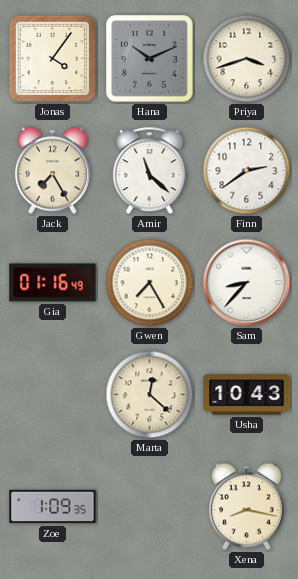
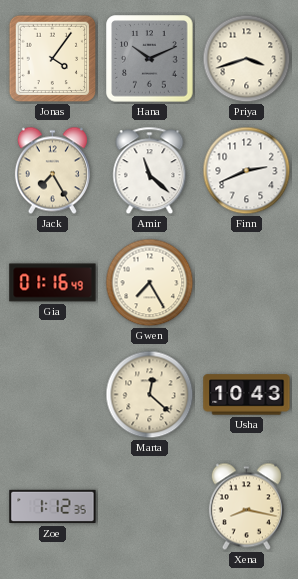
Finn: 2:39 -> 2:41 (247, 171)
Sam: 8:37 -> none (247, 283)
Zoe: 1:09 -> 1:12 (53, 507)
